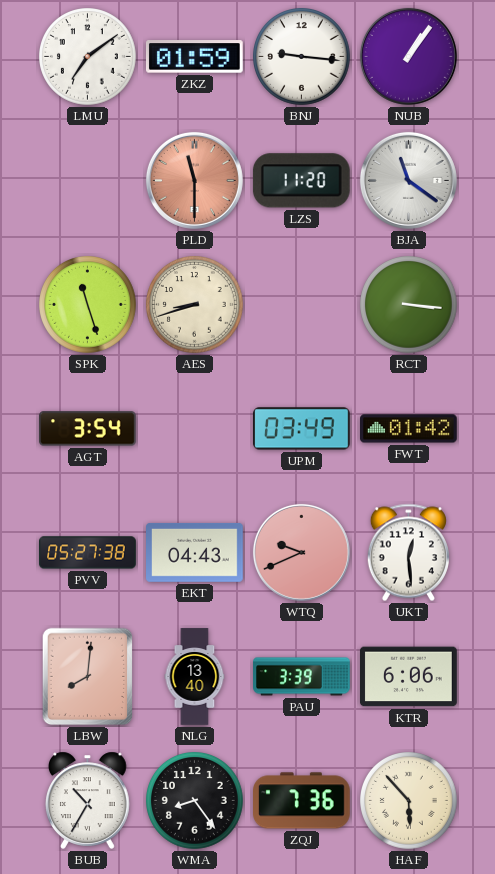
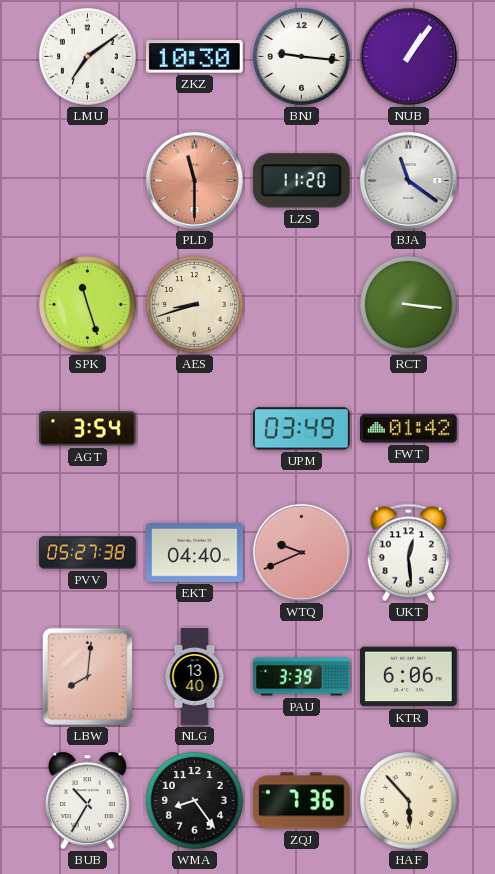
ZKZ: 01:59 -> 10:30 (194, 57)
EKT: 04:43 -> 04:40 (195, 552)
